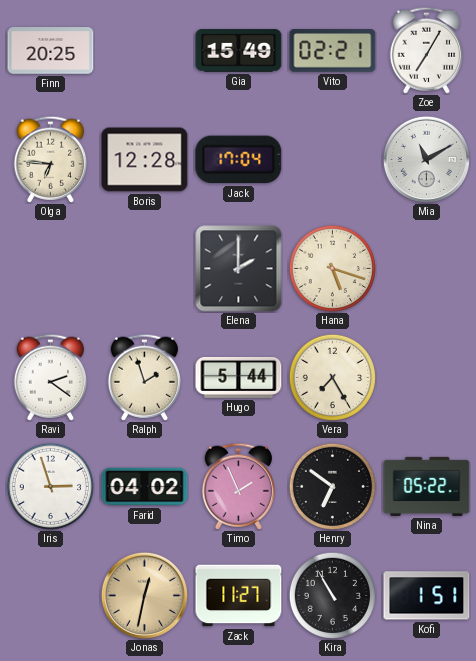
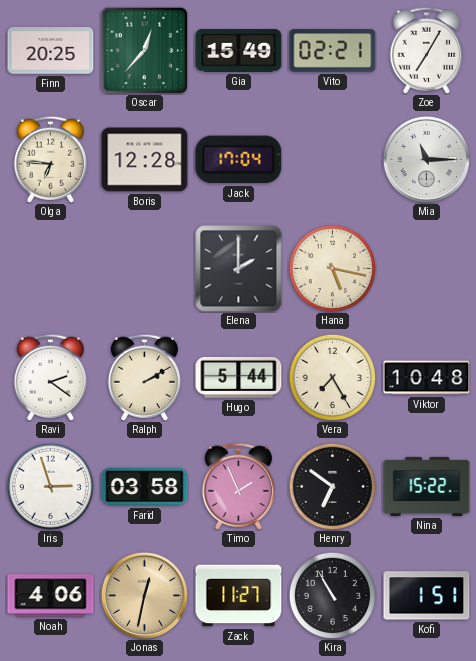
Oscar: none -> 12:37 (144, 50)
Mia: 11:10 -> 11:15 (426, 159)
Hana: 5:18 -> 5:17 (332, 268)
Ralph: 1:57 -> 2:10 (144, 377)
Viktor: none -> 10:48 (427, 378)
Farid: 04:02 -> 03:58 (145, 487)
Nina: 05:22 -> 15:22 (427, 486)
Noah: none -> 4:06 (51, 596)
